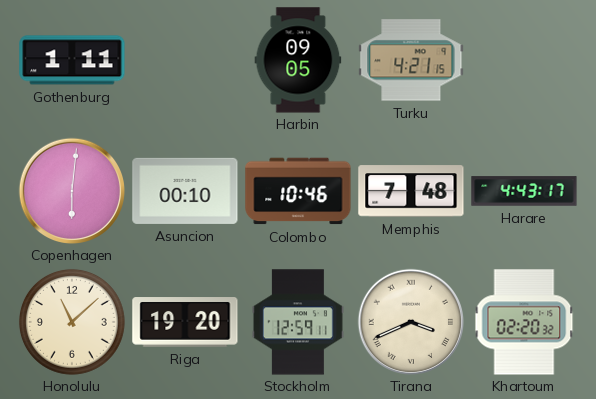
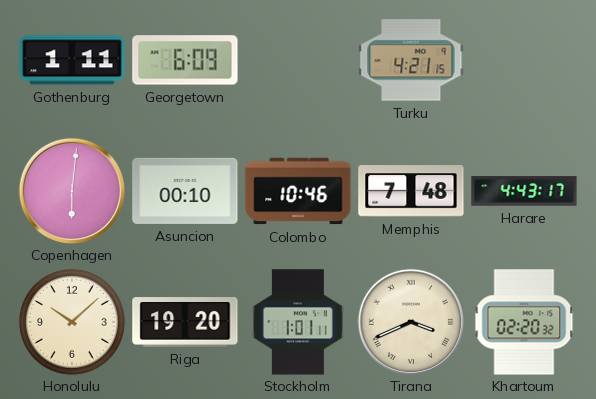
Georgetown: none -> 6:09 (185, 60)
Harbin: 09:05 -> none (298, 60)
Honolulu: 11:08 -> 10:08 (72, 322)
Stockholm: 12:59 -> 1:01 (298, 322)
